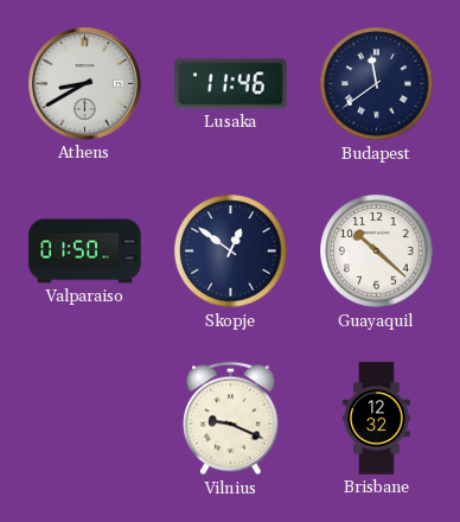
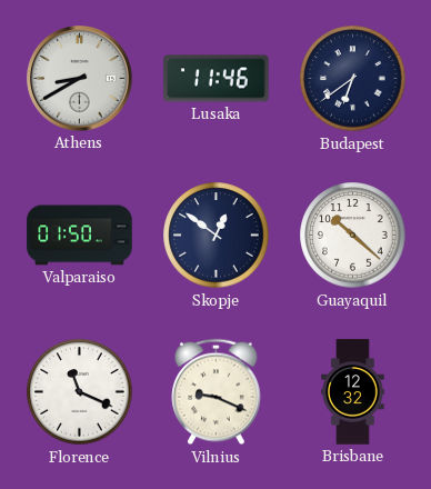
Budapest: 11:39 -> 6:39 (353, 79)
Florence: none -> 11:19 (80, 392)
